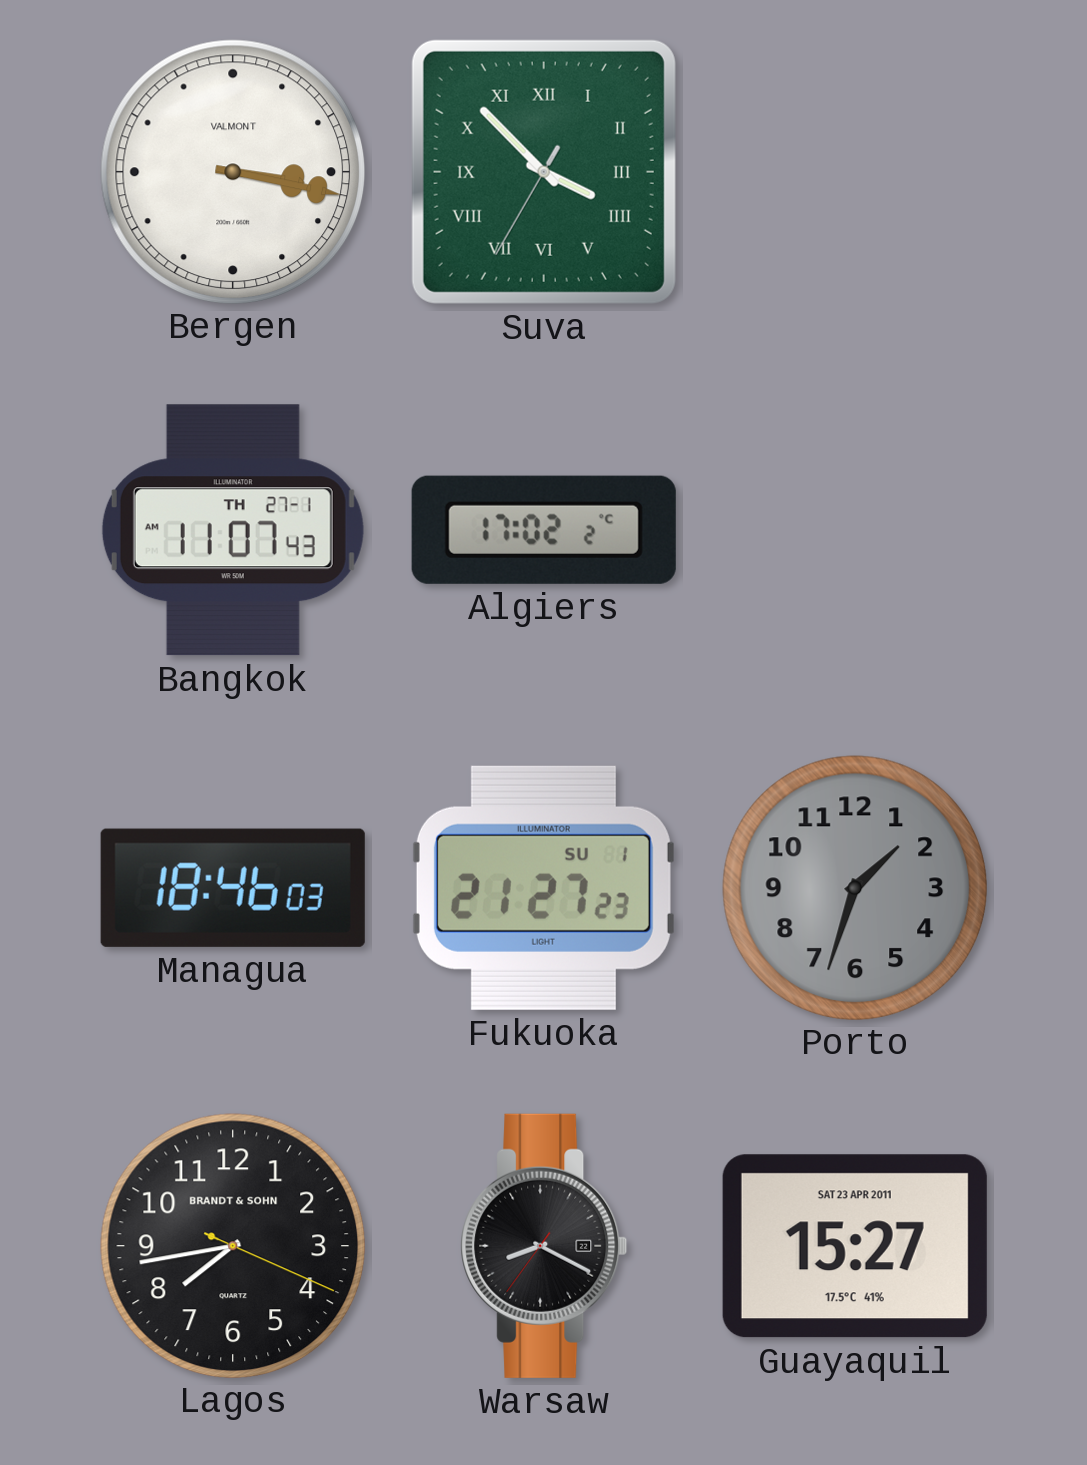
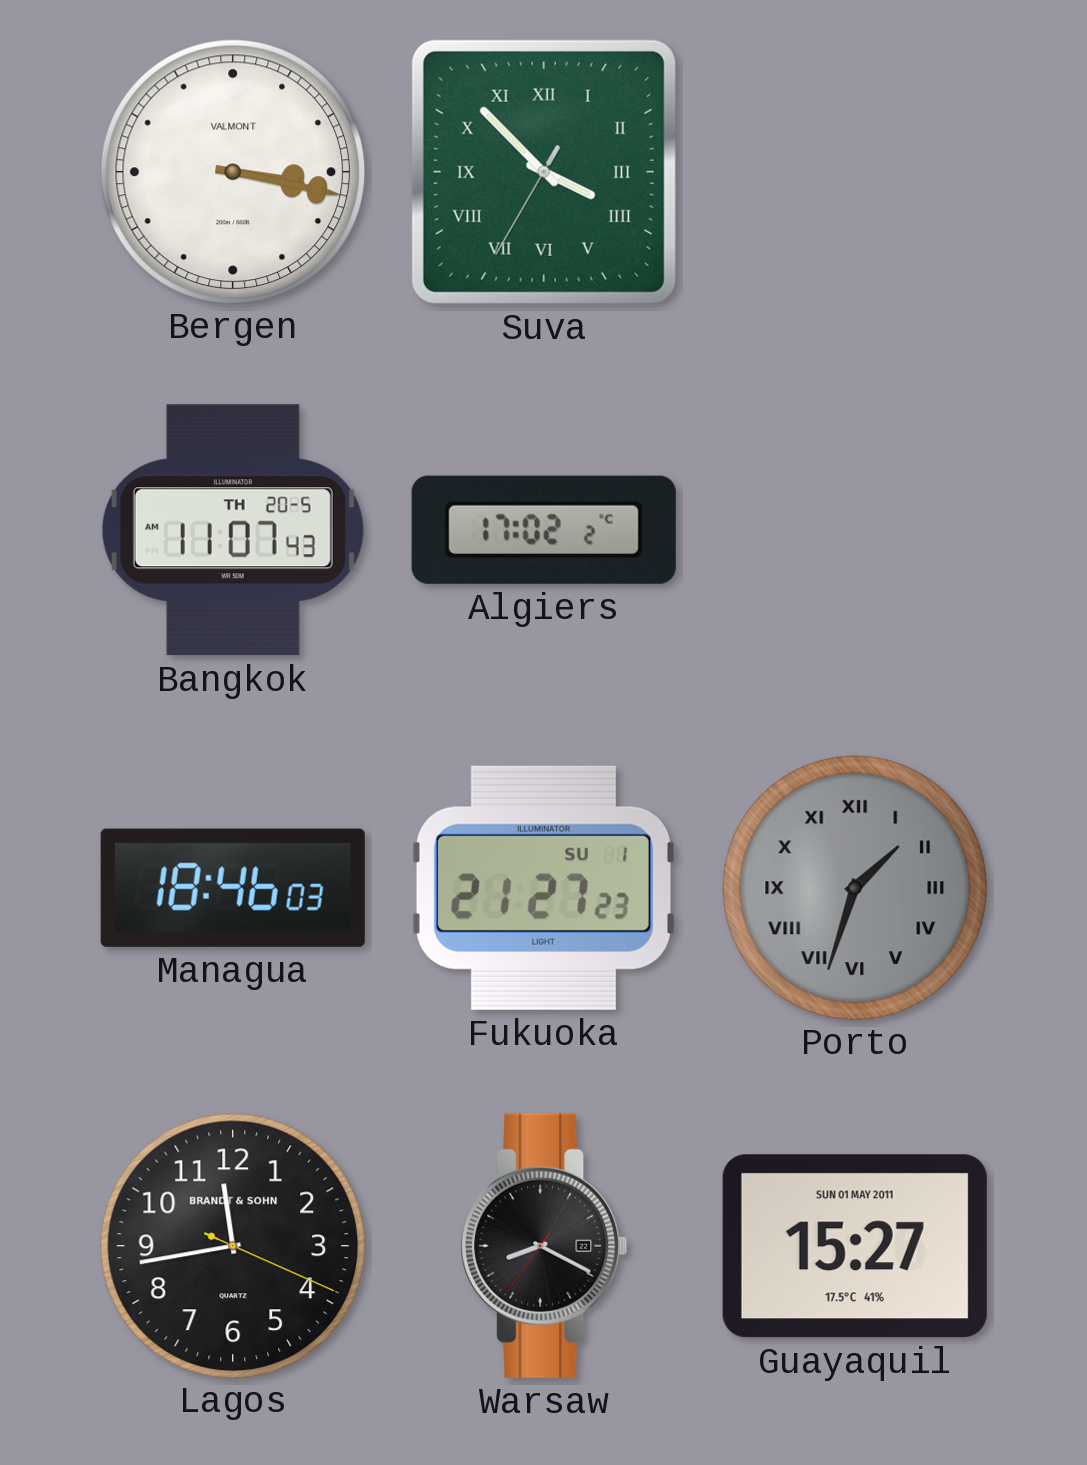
Bangkok date: TH 27-1 -> TH 20-5 (233, 530)
Porto numerals: Arabic -> Roman (854, 887)
Lagos: 7:43 -> 11:43 (232, 1245)
Guayaquil date: SAT 23 APR 2011 -> SUN 01 MAY 2011 (855, 1246)
